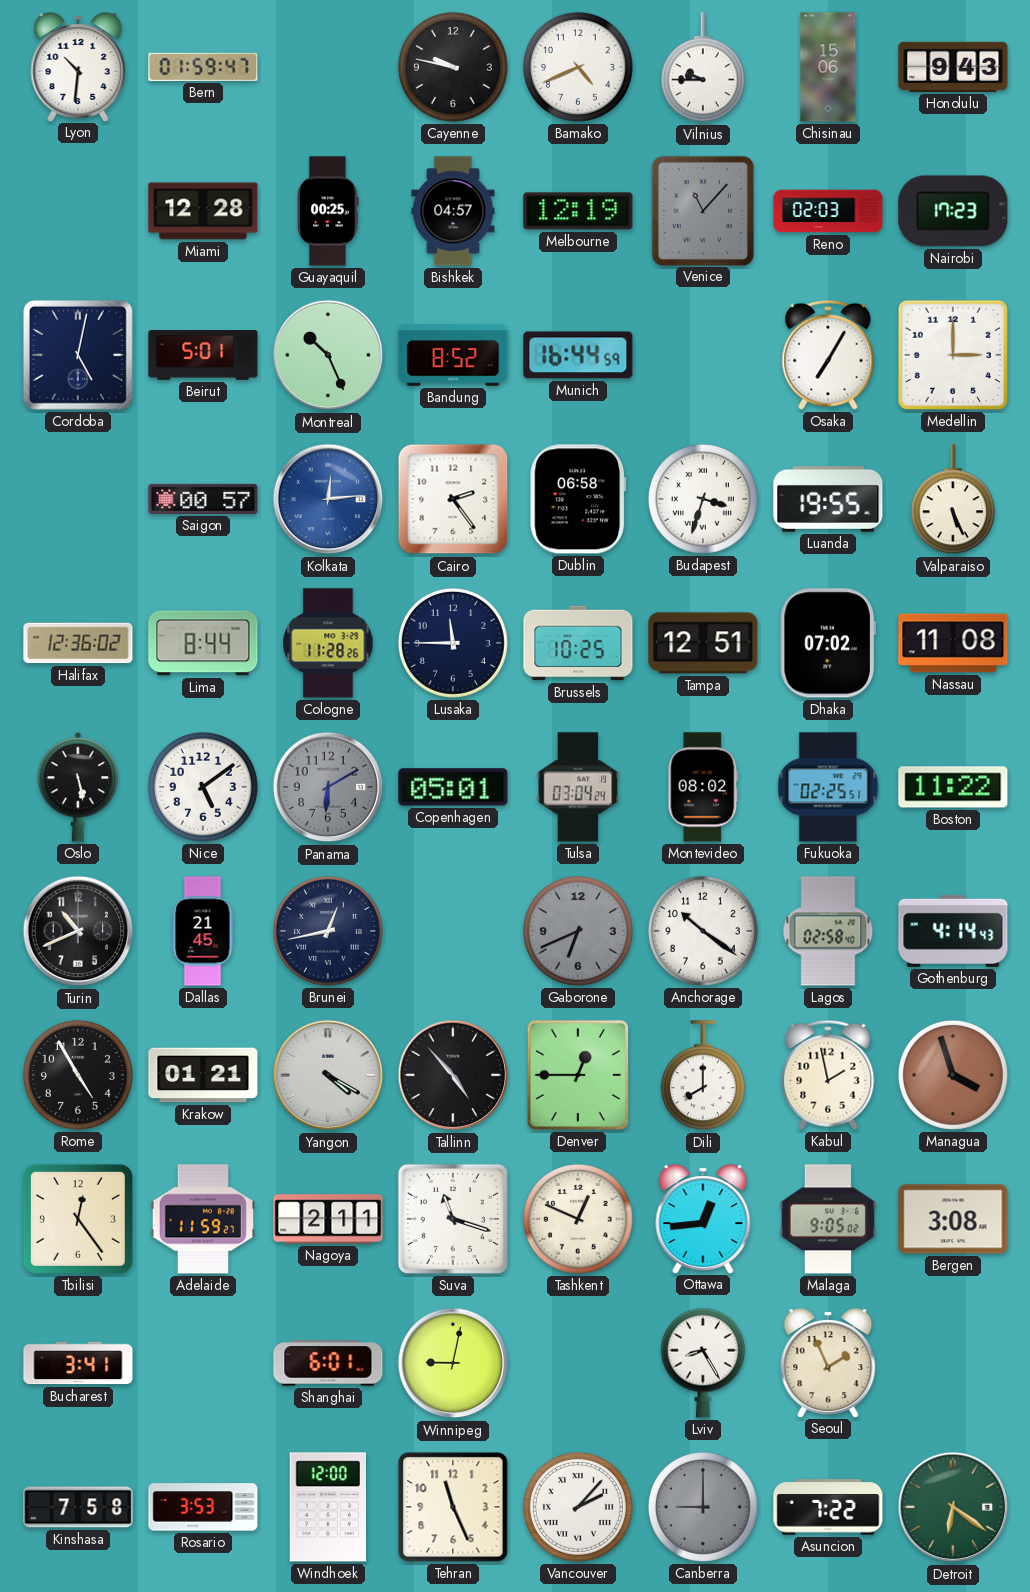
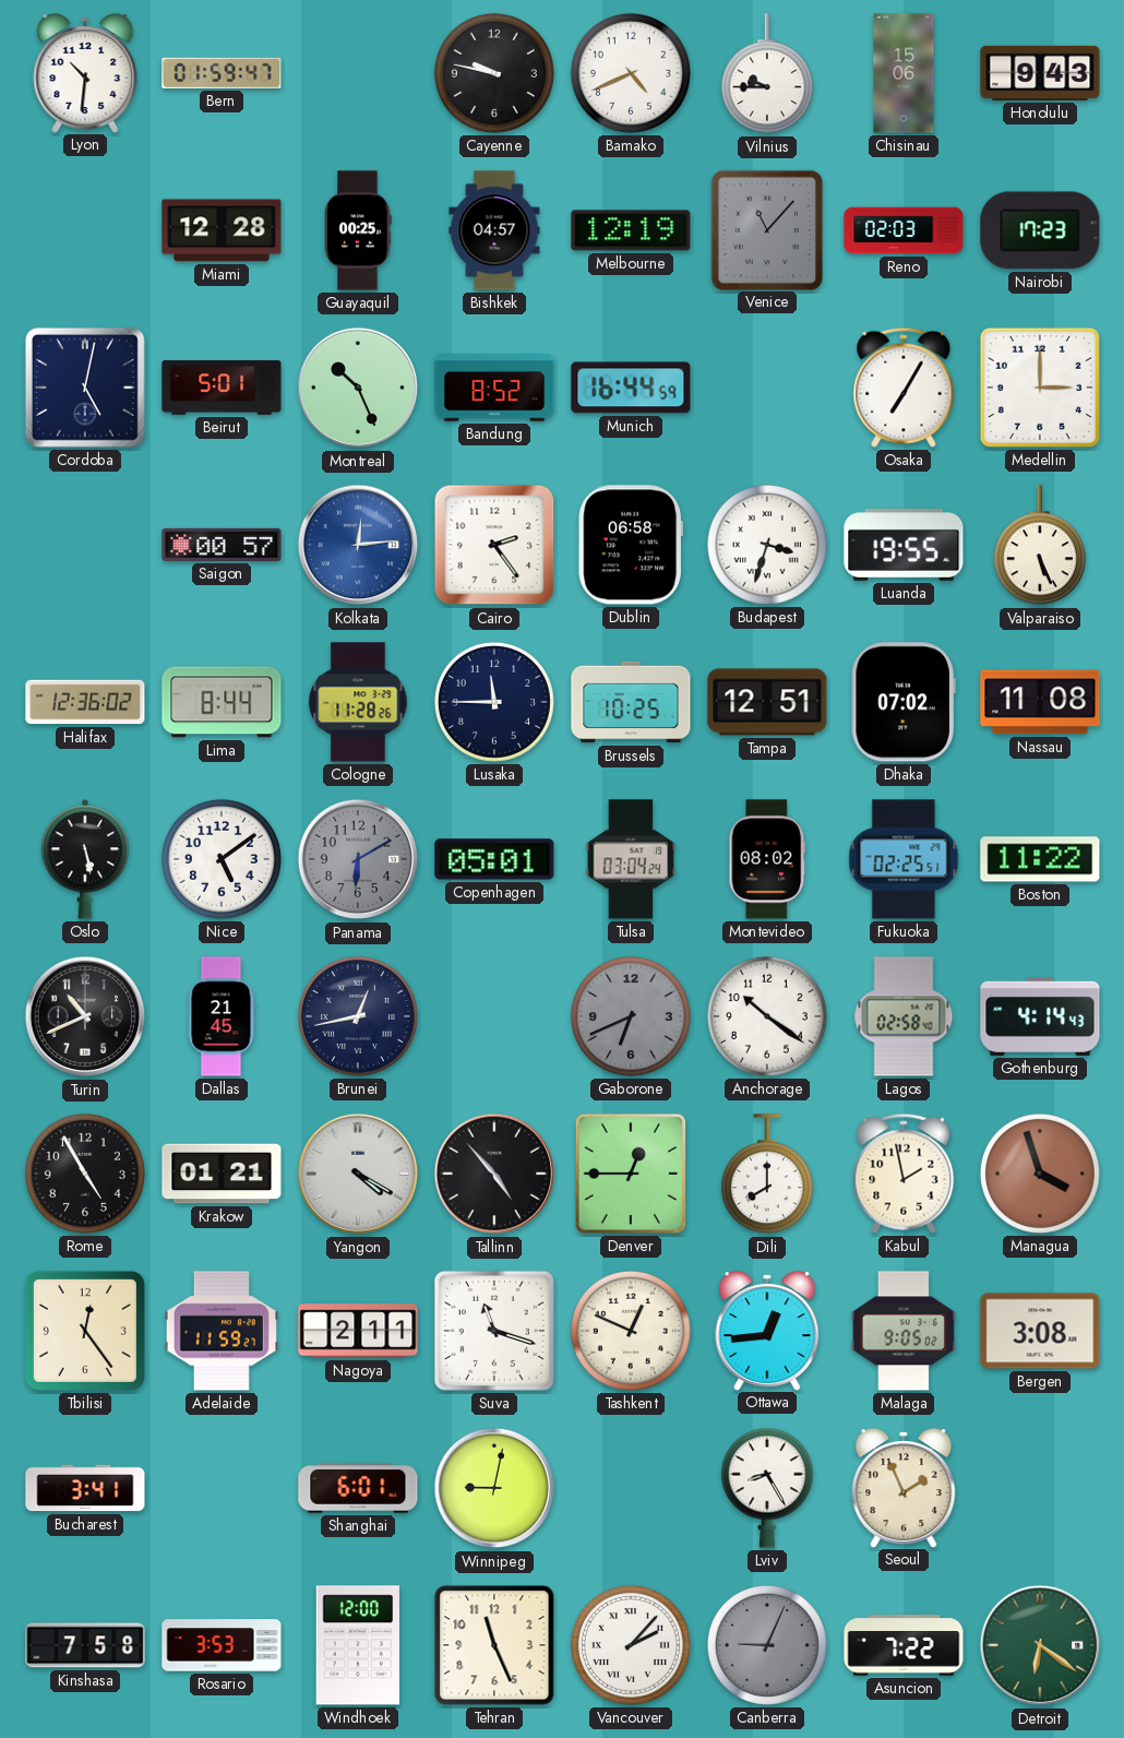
Canberra: 9:00 -> 9:04 (767, 1645)
